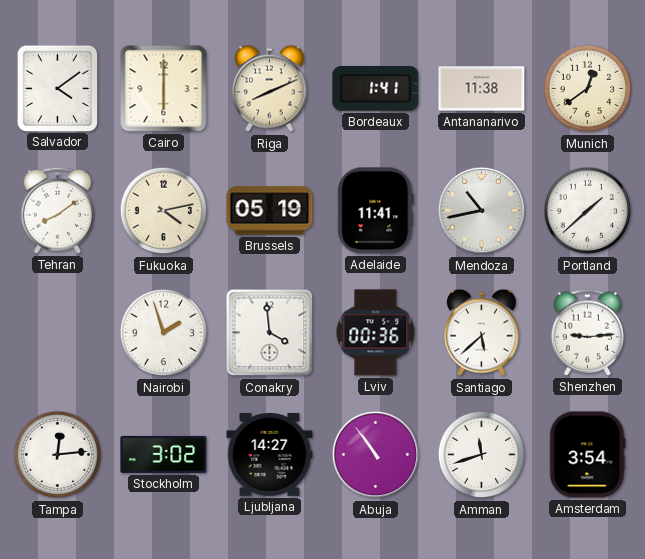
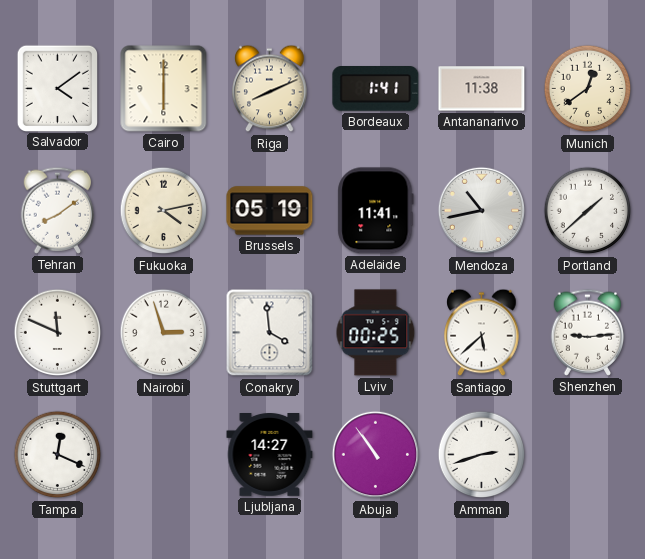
Stuttgart: none -> 11:49 (58, 333)
Nairobi: 1:57 -> 2:57 (164, 333)
Lviv: 00:36 -> 00:25 (376, 333)
Tampa: 12:14 -> 12:19 (58, 455)
Stockholm: 3:02 -> none (164, 454)
Amman: 11:42 -> 2:42 (482, 455)
Amsterdam: 3:54 -> none (588, 455)
